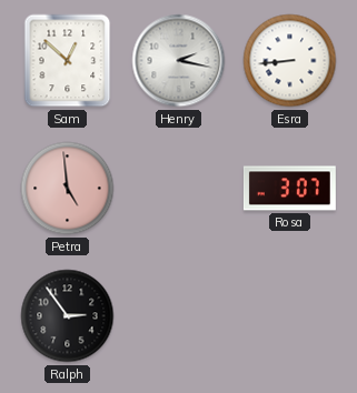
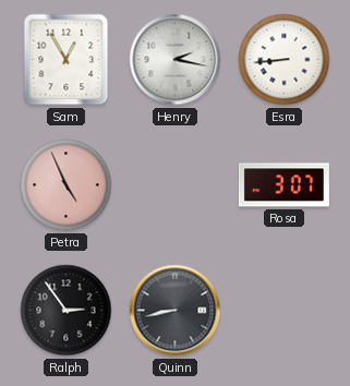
Sam: 12:52 -> 12:55 (67, 60)
Petra: 4:59 -> 4:56 (67, 185)
Quinn: none -> 8:43 (176, 311)
